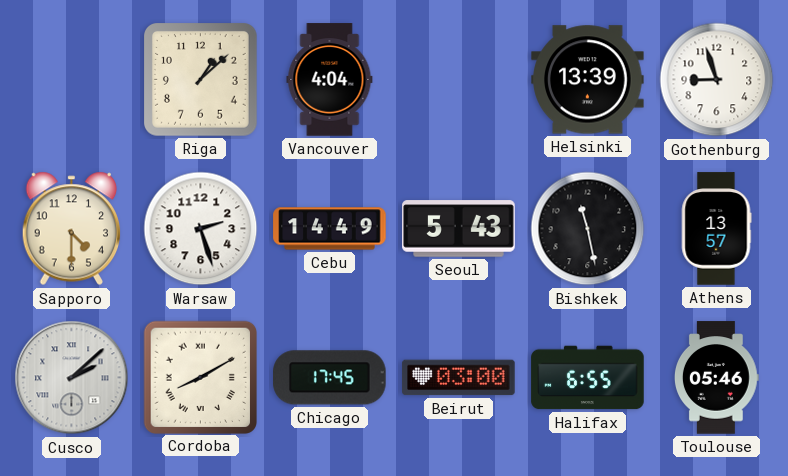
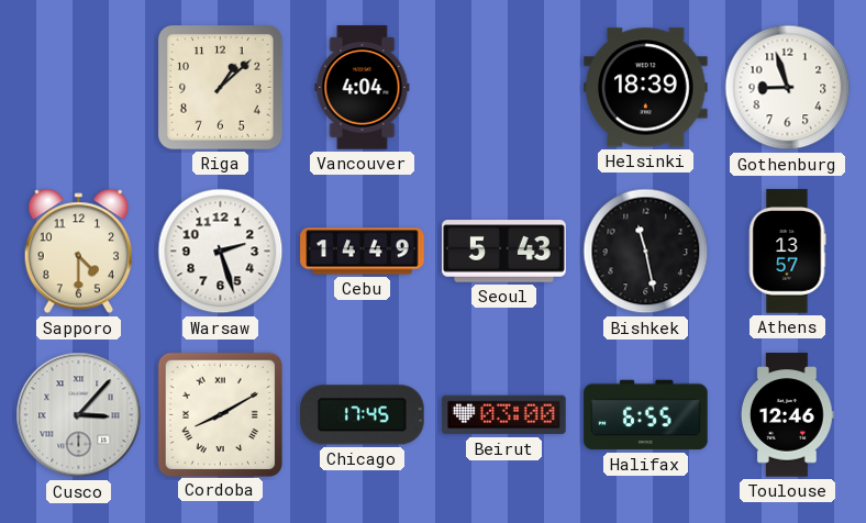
Helsinki: 13:39 -> 18:39 (646, 88)
Cusco: 2:08 -> 3:07 (79, 415)
Toulouse: 05:46 -> 12:46 (787, 415)
